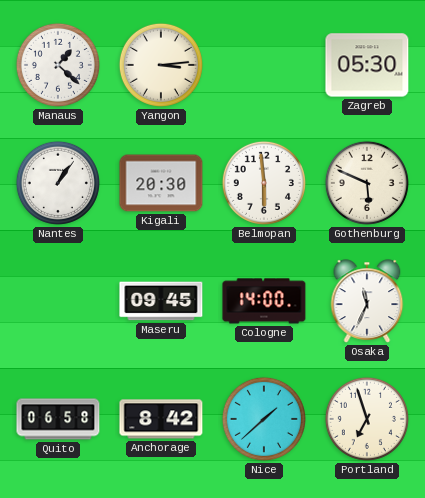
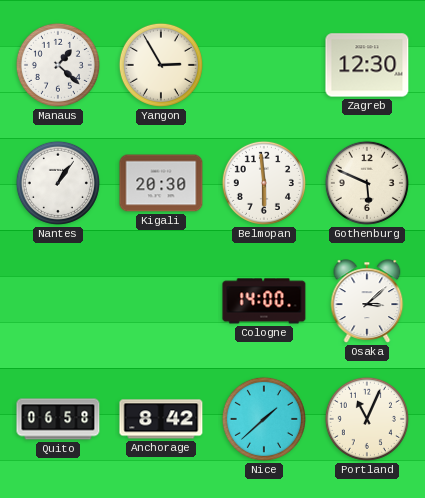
Yangon: 3:14 -> 2:55 (161, 65)
Zagreb: 05:30 -> 12:30 (367, 65)
Maseru: 09:45 -> none (161, 301)
Osaka: 11:34 -> 3:08 (367, 301)
Portland: 6:57 -> 11:04 (367, 419)
